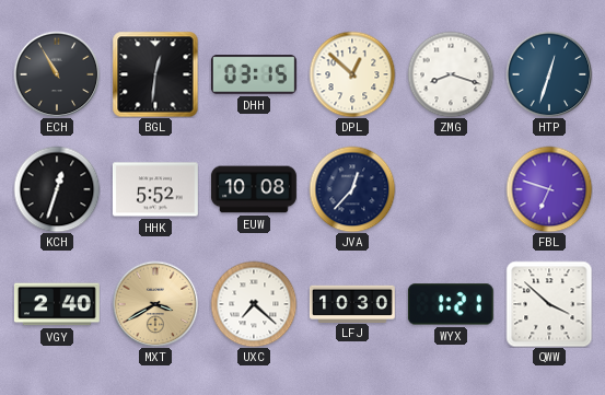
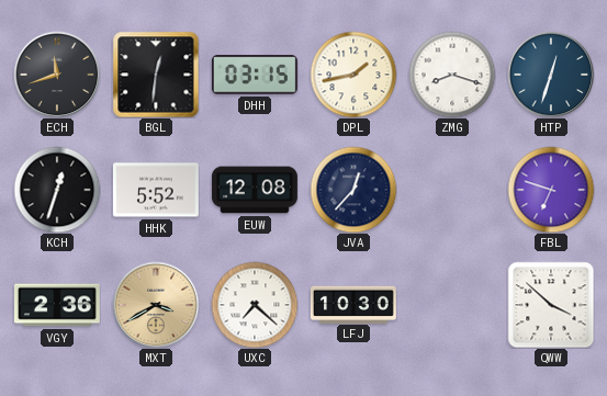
ECH: 10:55 -> 11:42 (57, 75)
DPL: 12:52 -> 1:43 (353, 75)
EUW: 10:08 -> 12:08 (255, 190)
VGY: 2:40 -> 2:36 (57, 305)
WYX: 1:21 -> none (451, 304)
